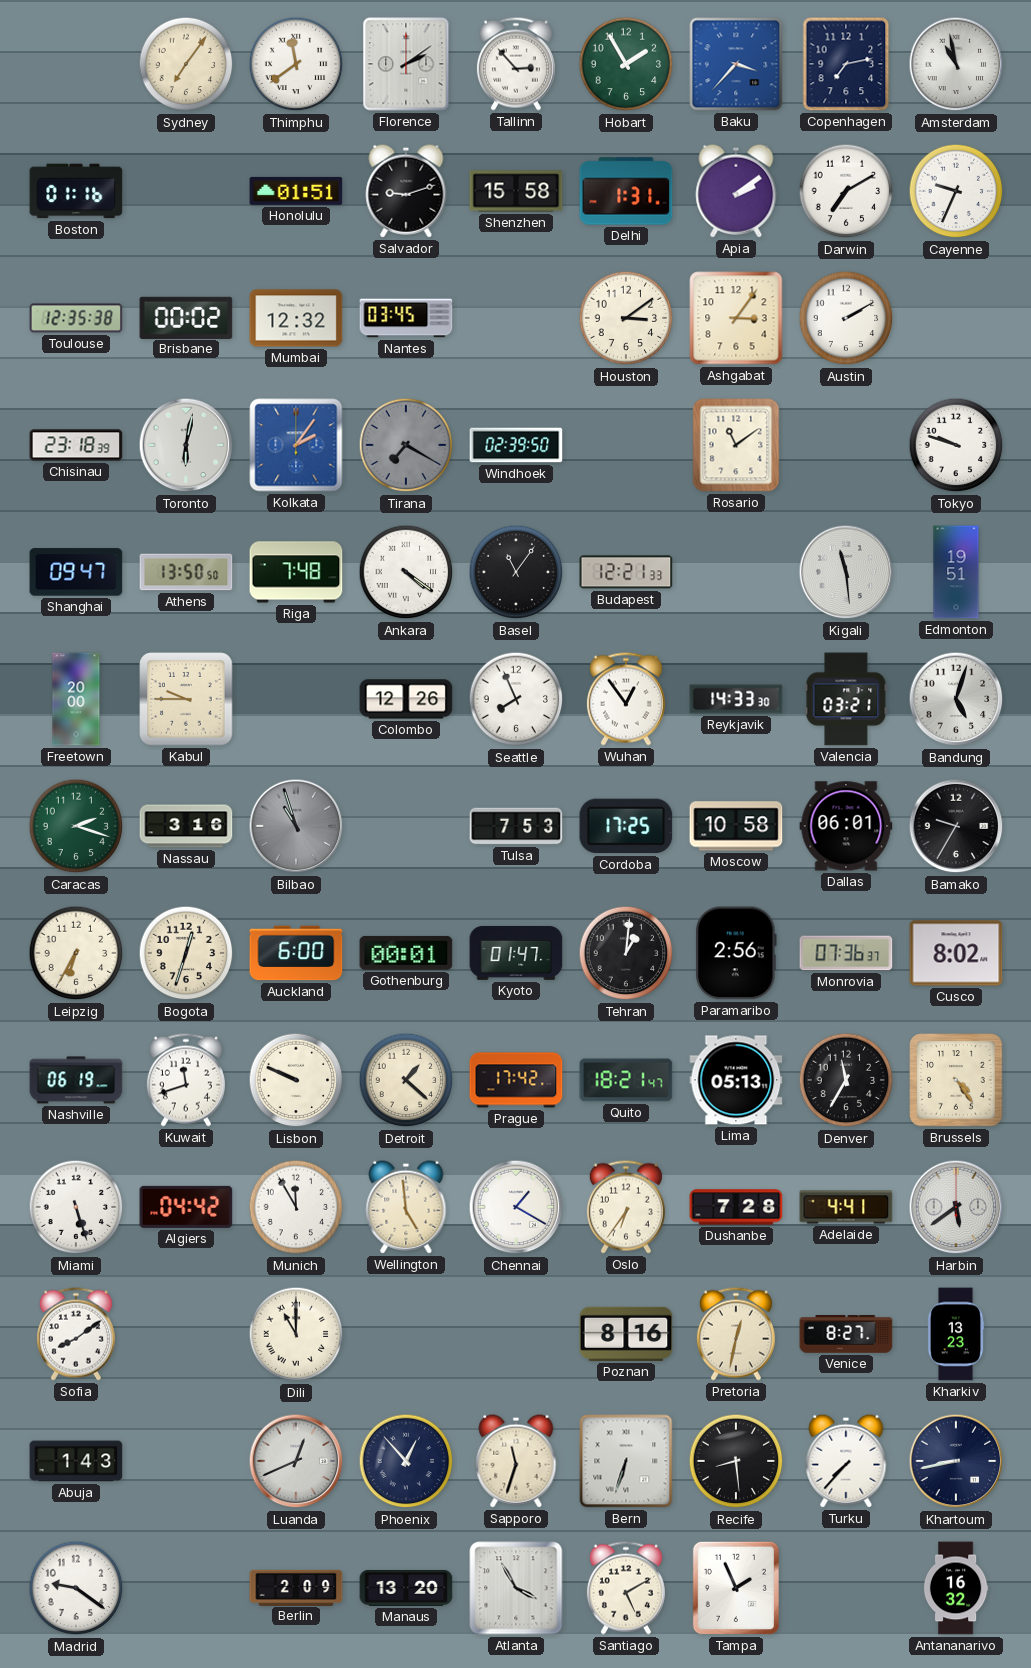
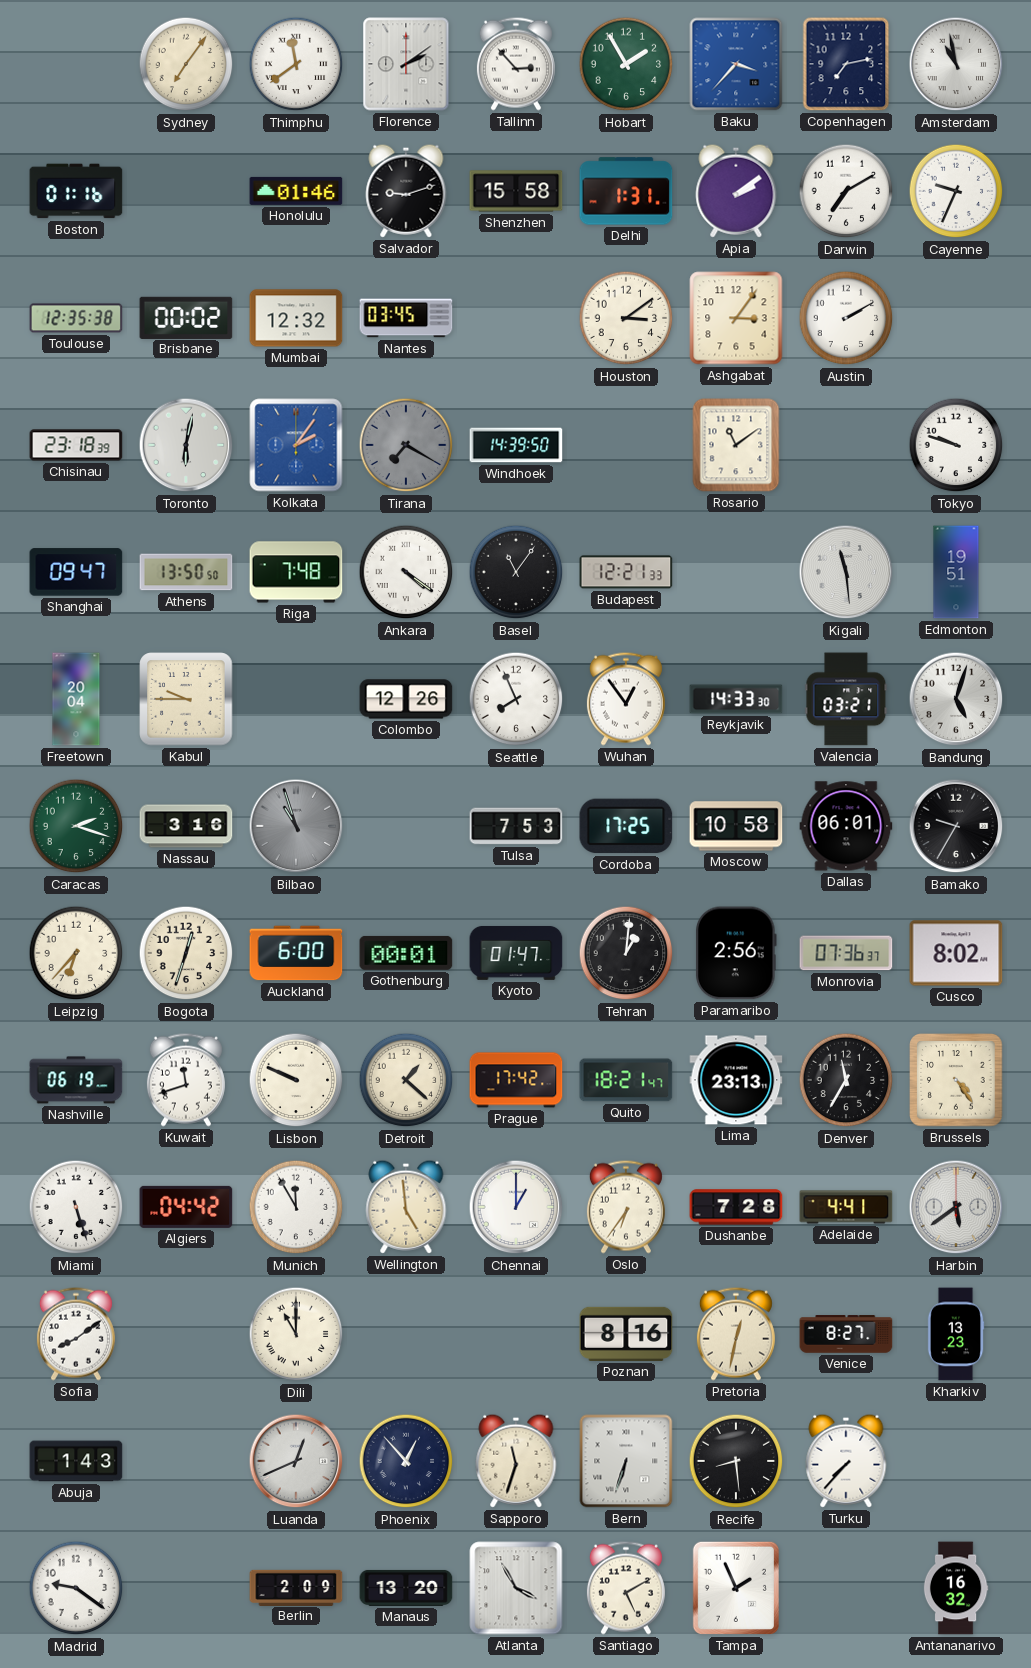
Honolulu: 01:51 -> 01:46 (296, 191)
Windhoek: 02:39 -> 14:39 (516, 445)
Freetown: 20:00 -> 20:04 (76, 699)
Leipzig: 6:35 -> 6:37 (76, 953)
Lima: 05:13 -> 23:13 (736, 1080)
Chennai: 1:20 -> 1:00 (516, 1207)
Khartoum: 8:43 -> none (956, 1461)
